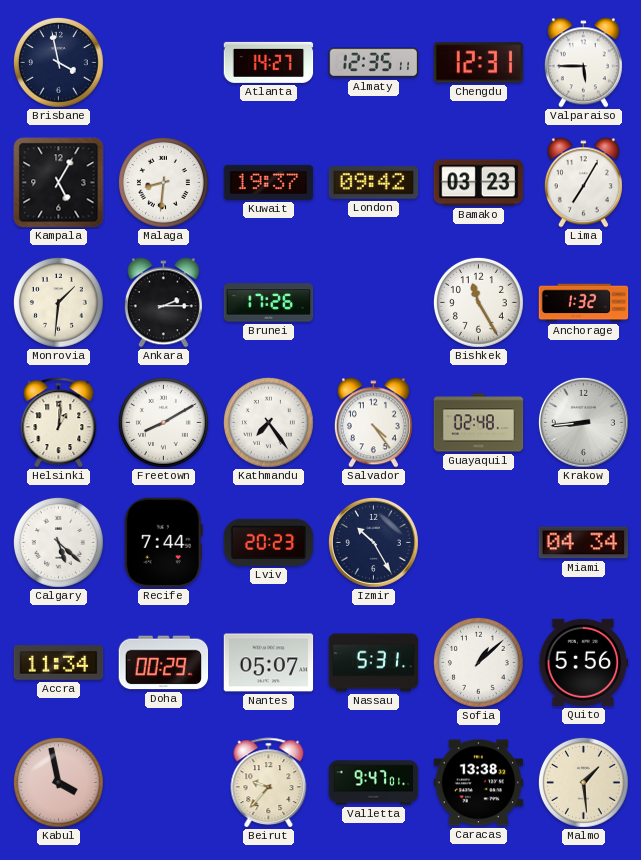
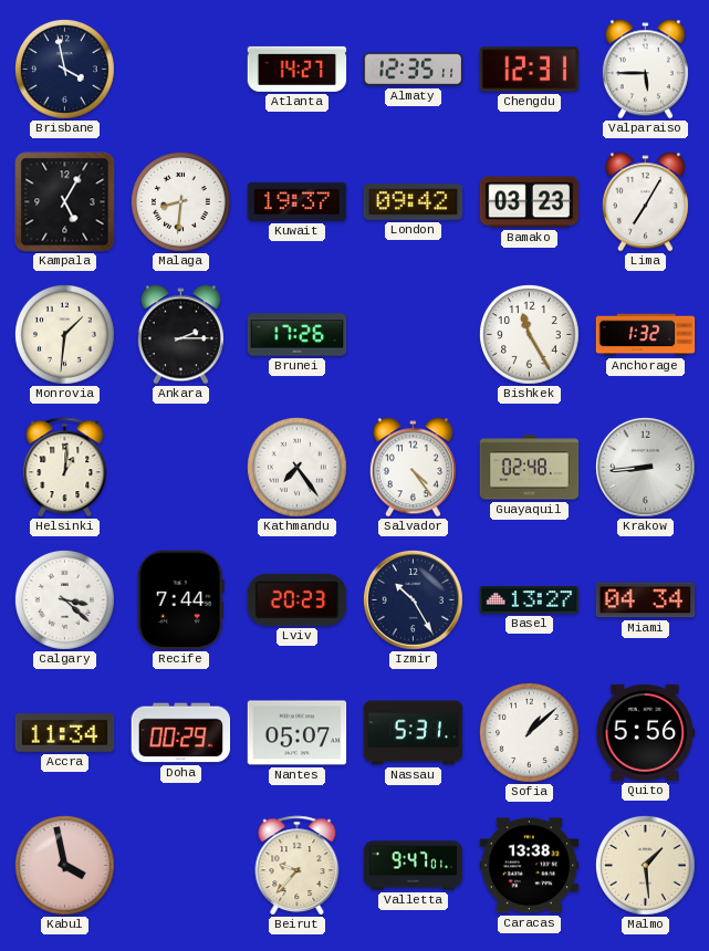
Freetown: 8:10 -> none (163, 422)
Calgary: 5:22 -> 3:22 (64, 599)
Basel: none -> 13:27 (530, 600)
